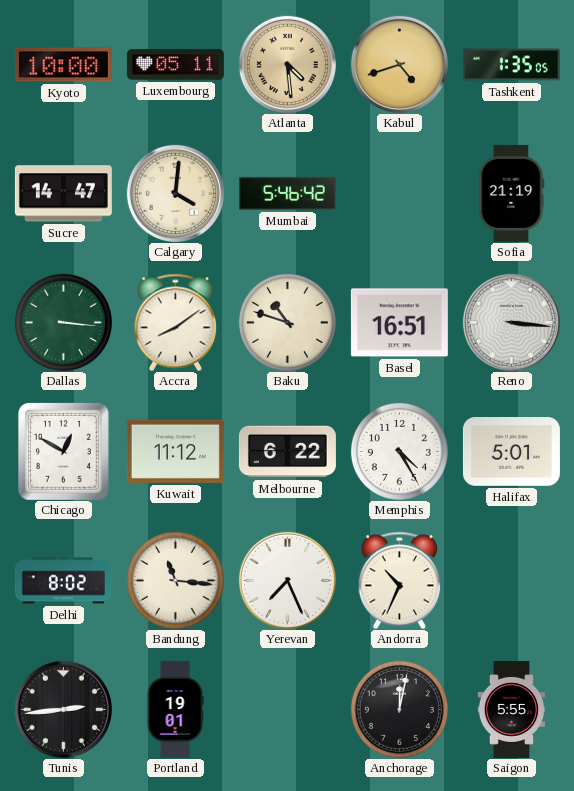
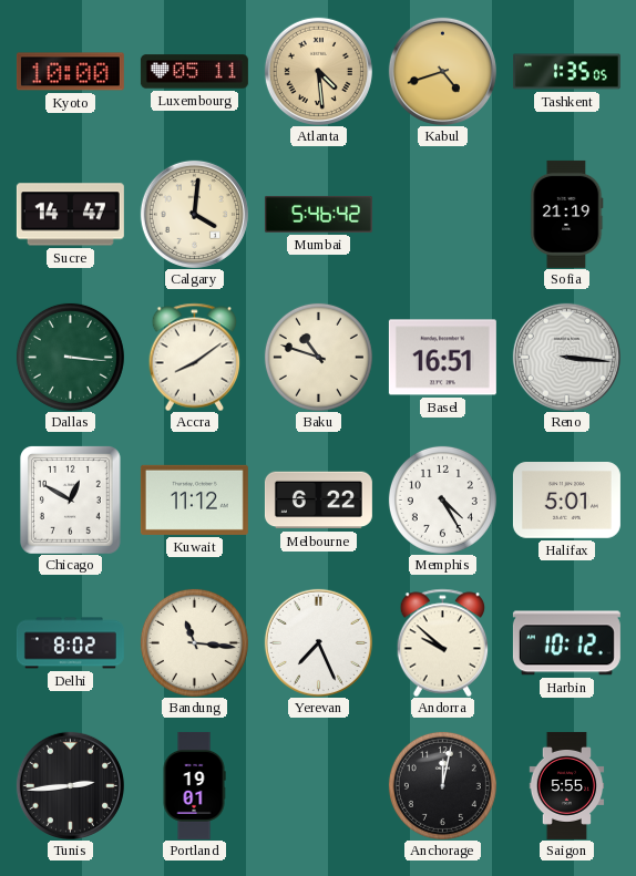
Andorra: 10:34 -> 9:52 (443, 642)
Harbin: none -> 10:12 (566, 643)
